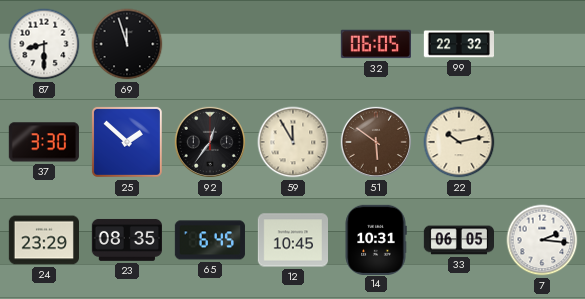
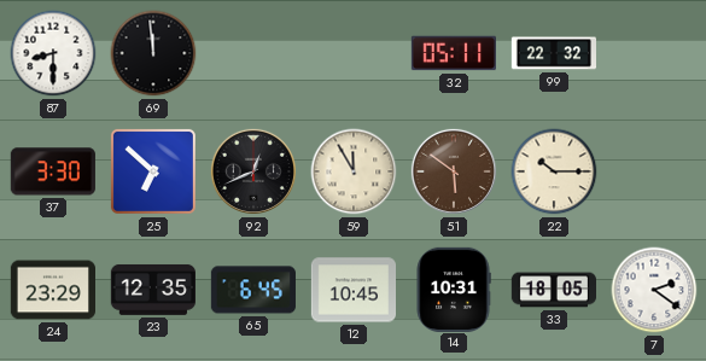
69: 11:57 -> 11:59 (153, 53)
32: 06:05 -> 05:11 (453, 53)
25: 1:52 -> 6:52 (153, 171)
92: 12:36 -> 12:41 (253, 171)
22: 10:13 -> 10:15 (554, 171)
23: 08:35 -> 12:35 (152, 290)
33: 06:05 -> 18:05 (553, 290)
7: 2:16 -> 2:21 (654, 290)
